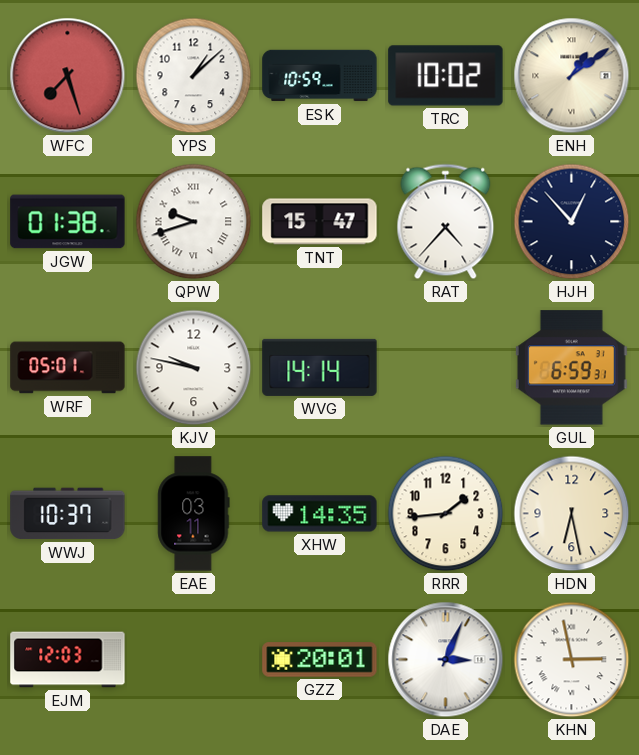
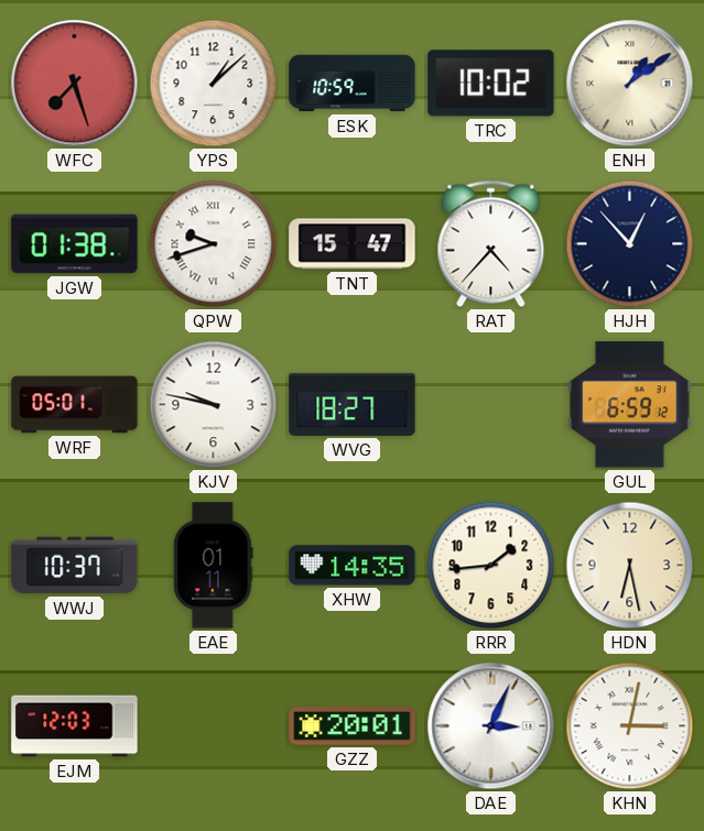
WVG: 14:14 -> 18:27 (353, 404)
GUL: 6:59:31 -> 6:59:12 (629, 405)
EAE: 03:11 -> 01:11 (214, 566)
KHN: 2:58 -> 3:02 (630, 726)
